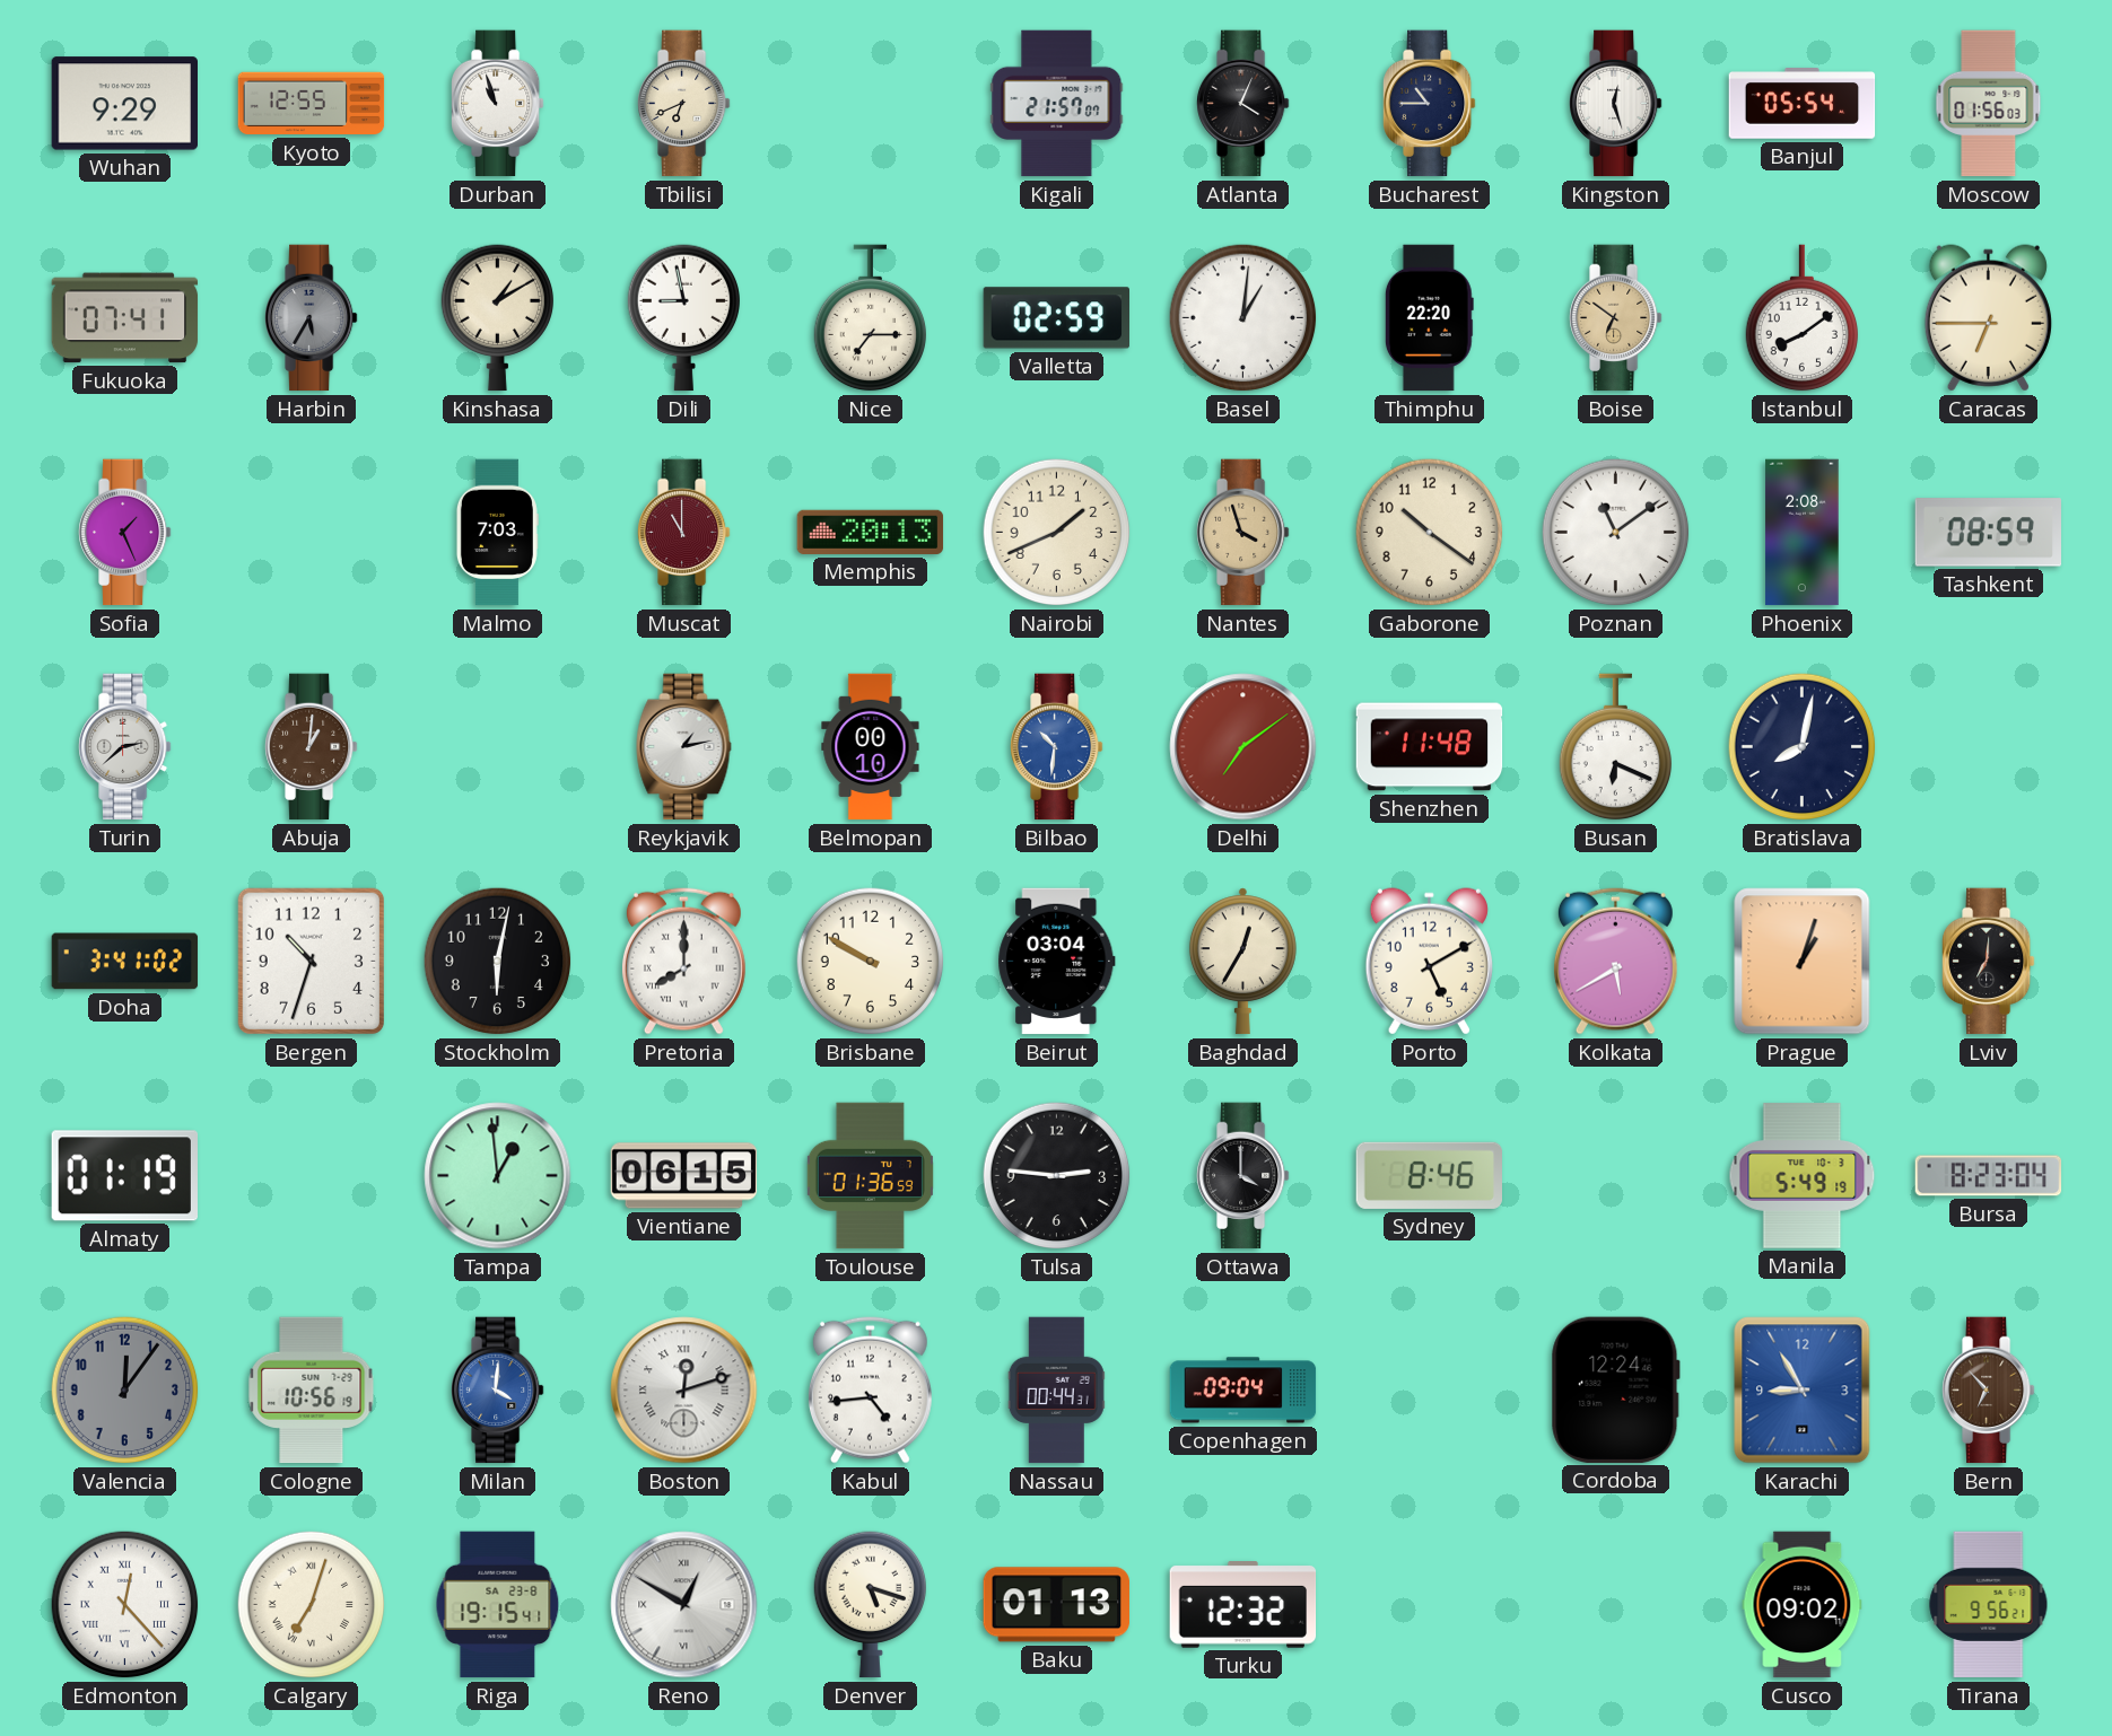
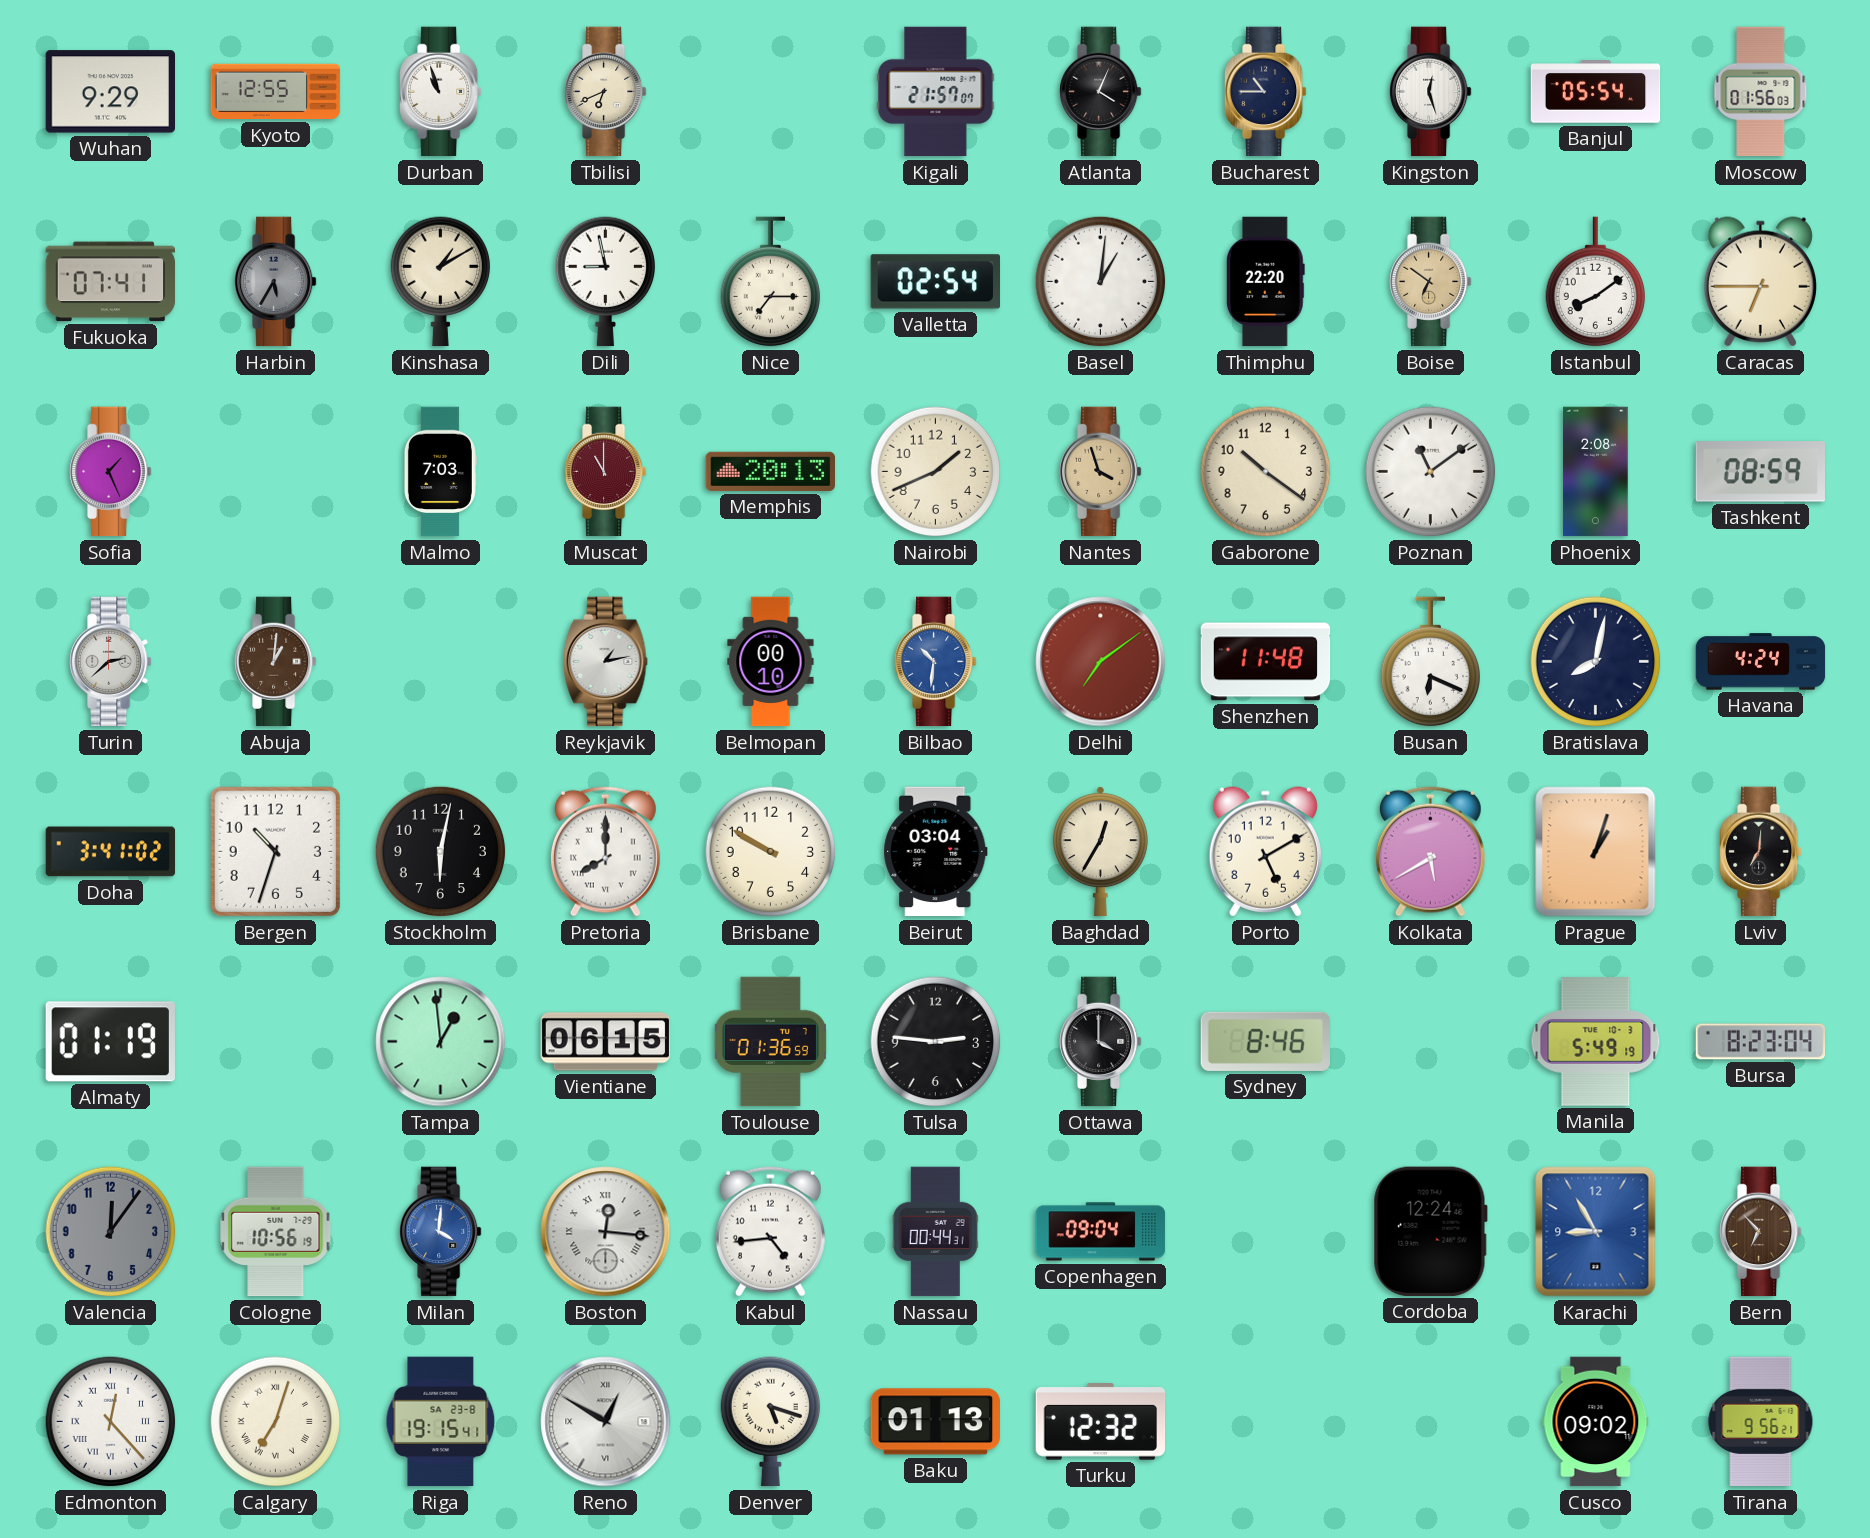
Valletta: 02:59 -> 02:54 (935, 282)
Havana: none -> 4:24 (1761, 662)
Boston: 12:12 -> 12:16 (606, 1232)
